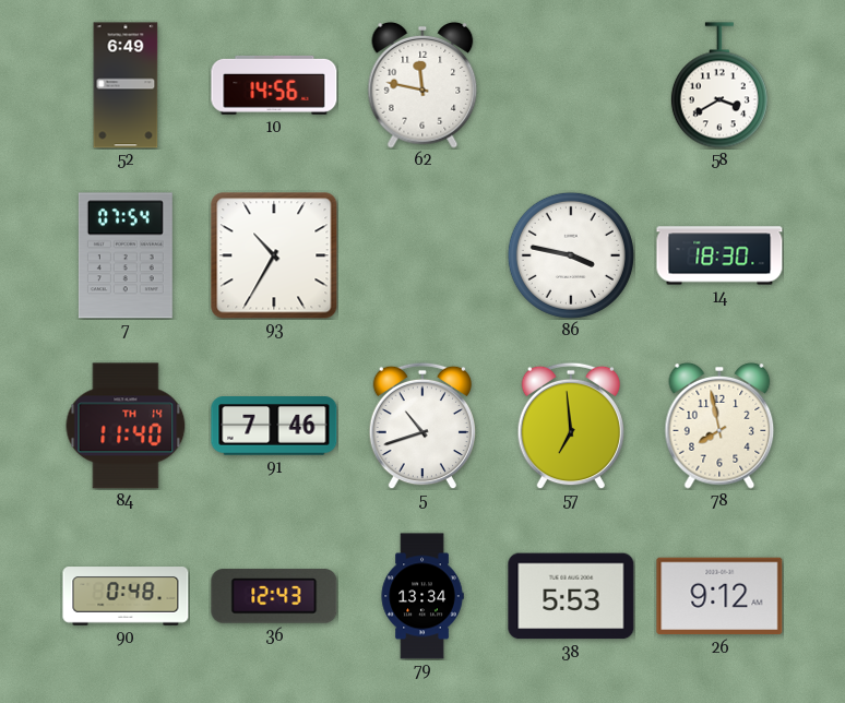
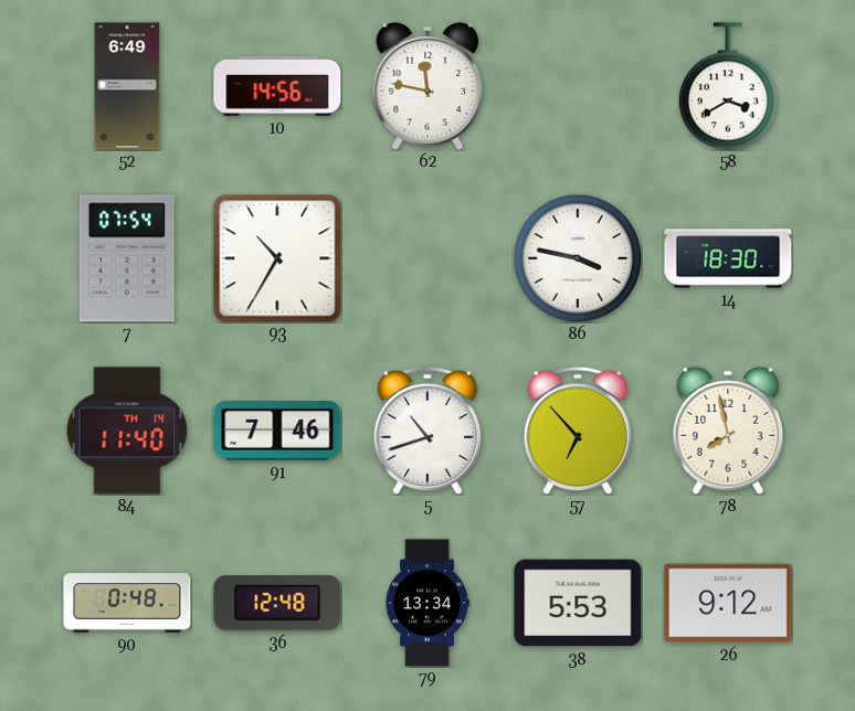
57: 6:59 -> 6:53 (577, 431)
36: 12:43 -> 12:48 (277, 603)
